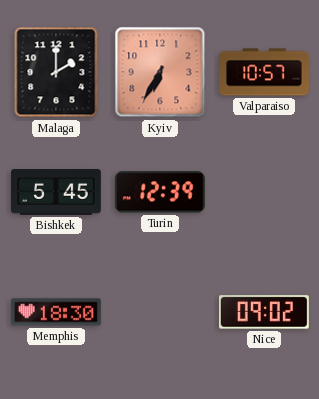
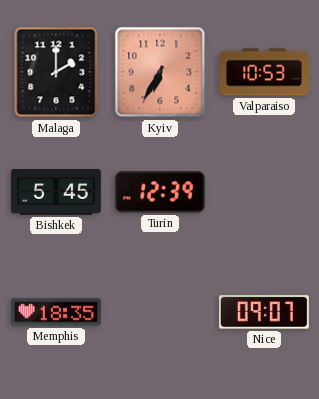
Valparaiso: 10:57 -> 10:53 (265, 72)
Memphis: 18:30 -> 18:35 (57, 312)
Nice: 09:02 -> 09:07 (264, 312)
